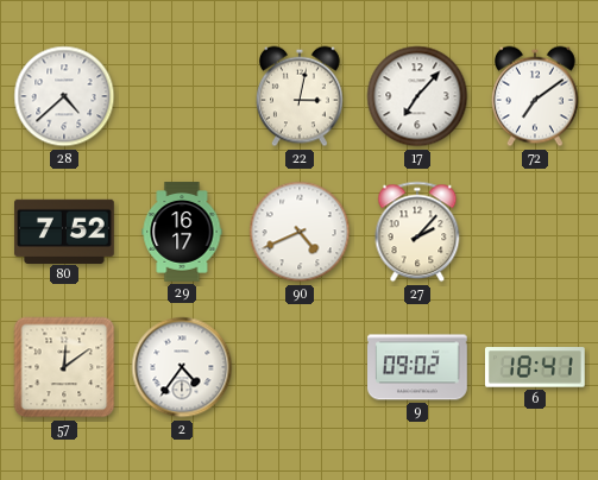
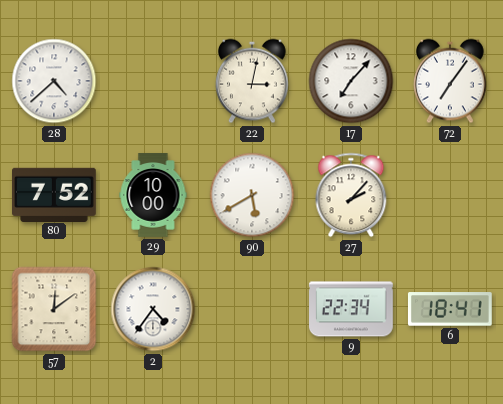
72: 7:09 -> 7:06 (450, 81)
29: 16:17 -> 10:00 (153, 195)
90: 4:41 -> 5:40 (252, 195)
9: 09:02 -> 22:34 (352, 309)
